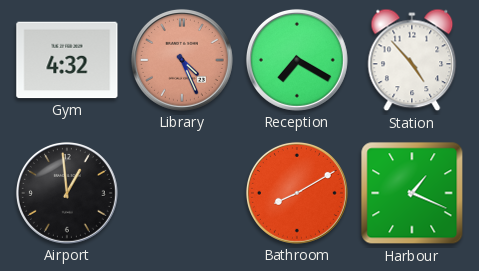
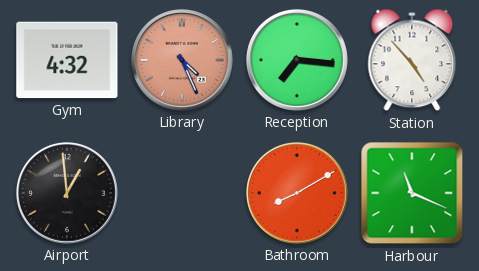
Reception: 7:20 -> 7:16 (297, 60)
Harbour: 1:19 -> 11:19 (412, 193)
